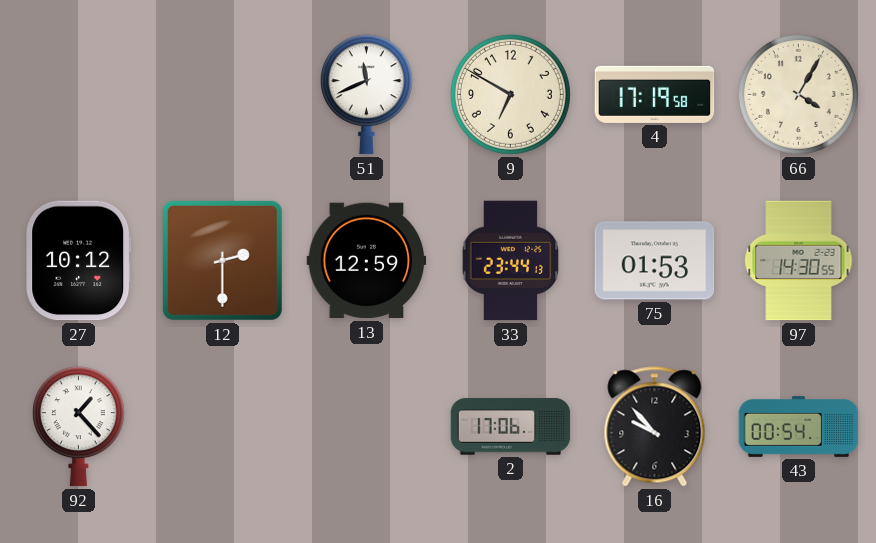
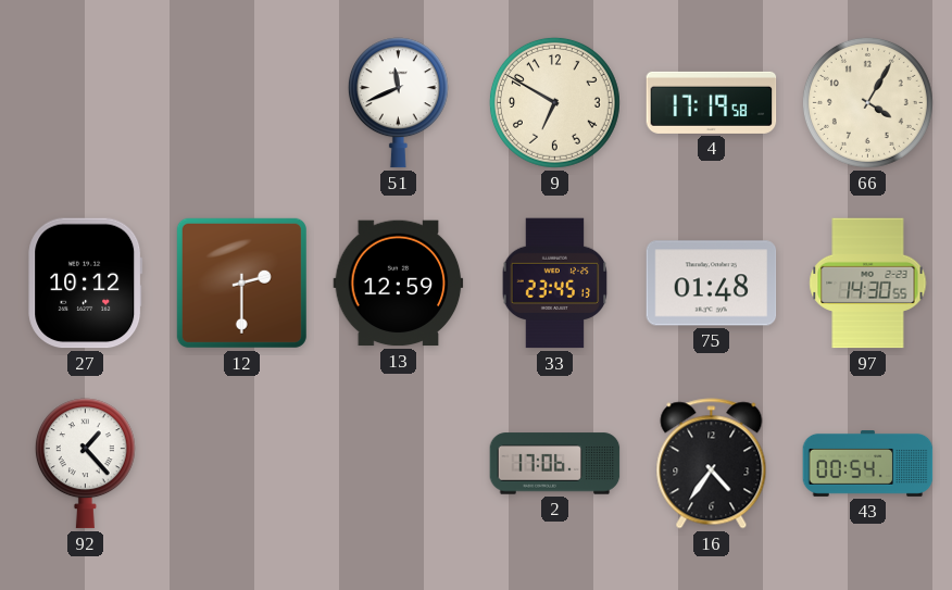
33: 23:44 -> 23:45 (555, 284)
75: 01:53 -> 01:48 (712, 284)
16: 9:53 -> 4:36 (712, 464)
